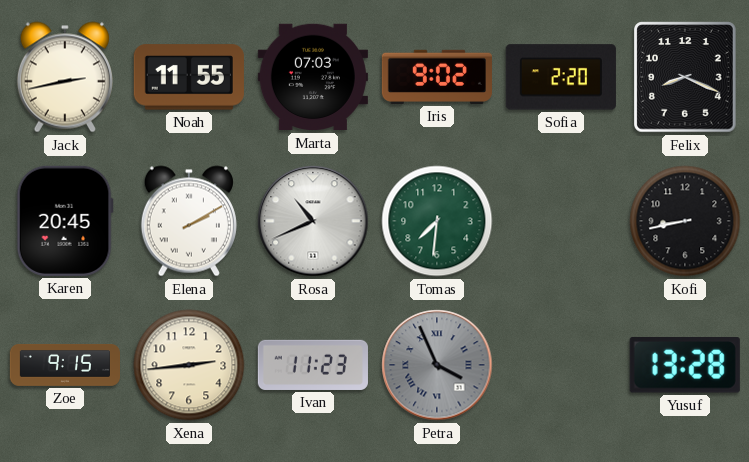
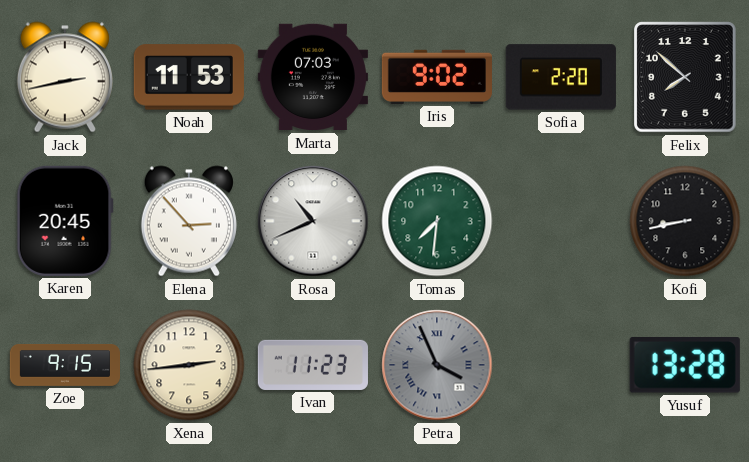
Noah: 11:55 -> 11:53 (189, 77)
Felix: 8:19 -> 7:52 (686, 77)
Elena: 2:10 -> 2:53 (189, 221)
